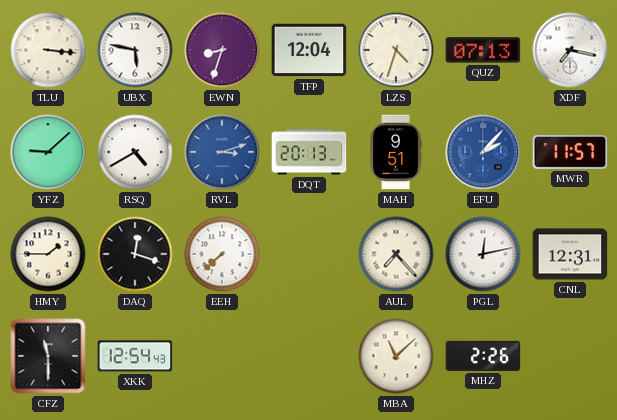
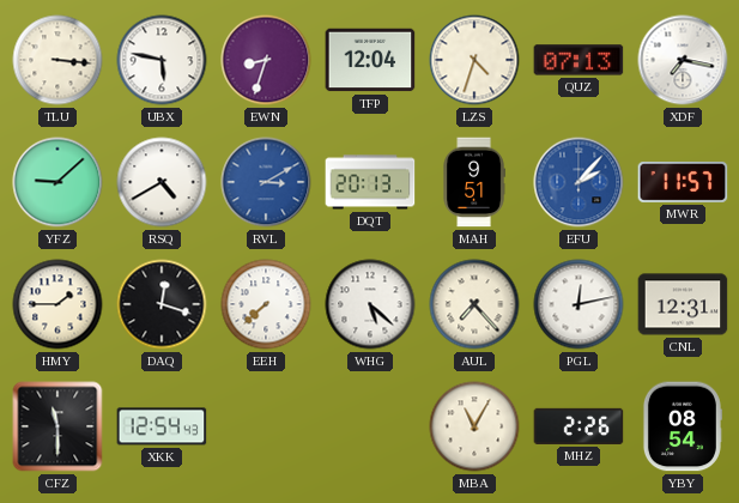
RVL: 3:12 -> 3:10 (266, 182)
WHG: none -> 5:22 (370, 304)
MBA: 11:08 -> 11:05 (474, 426)
YBY: none -> 08:54 (682, 426)
